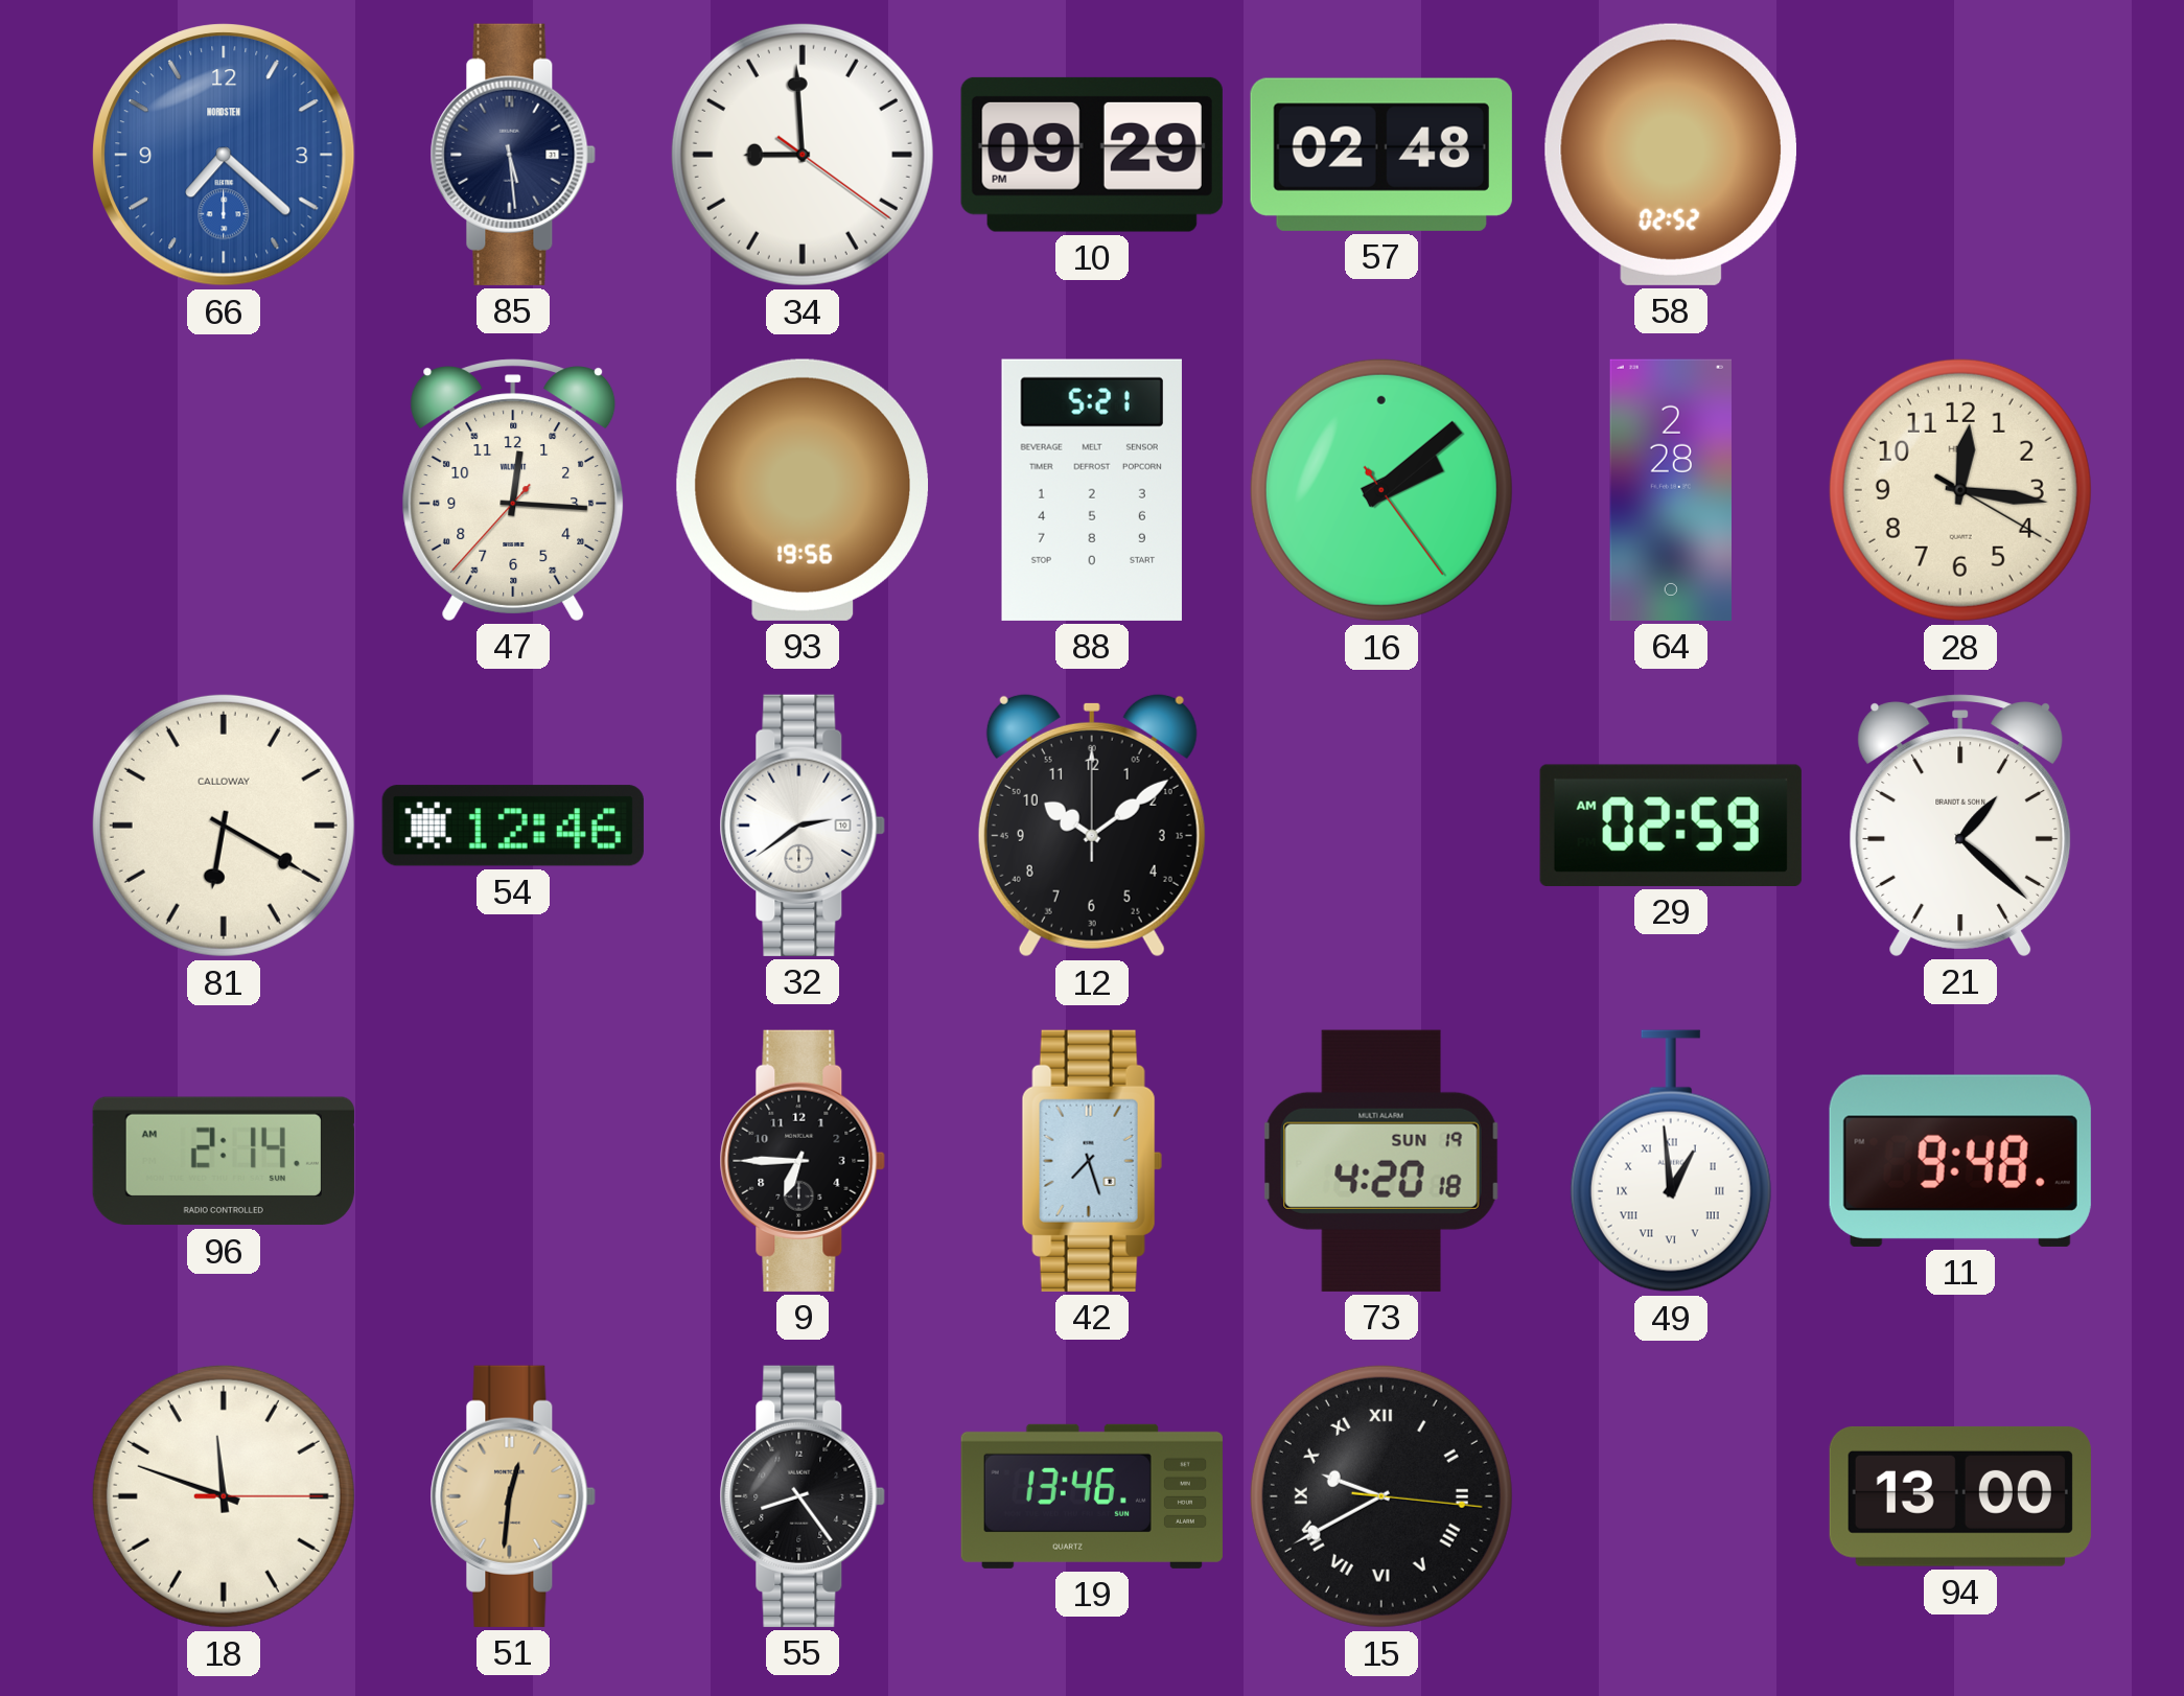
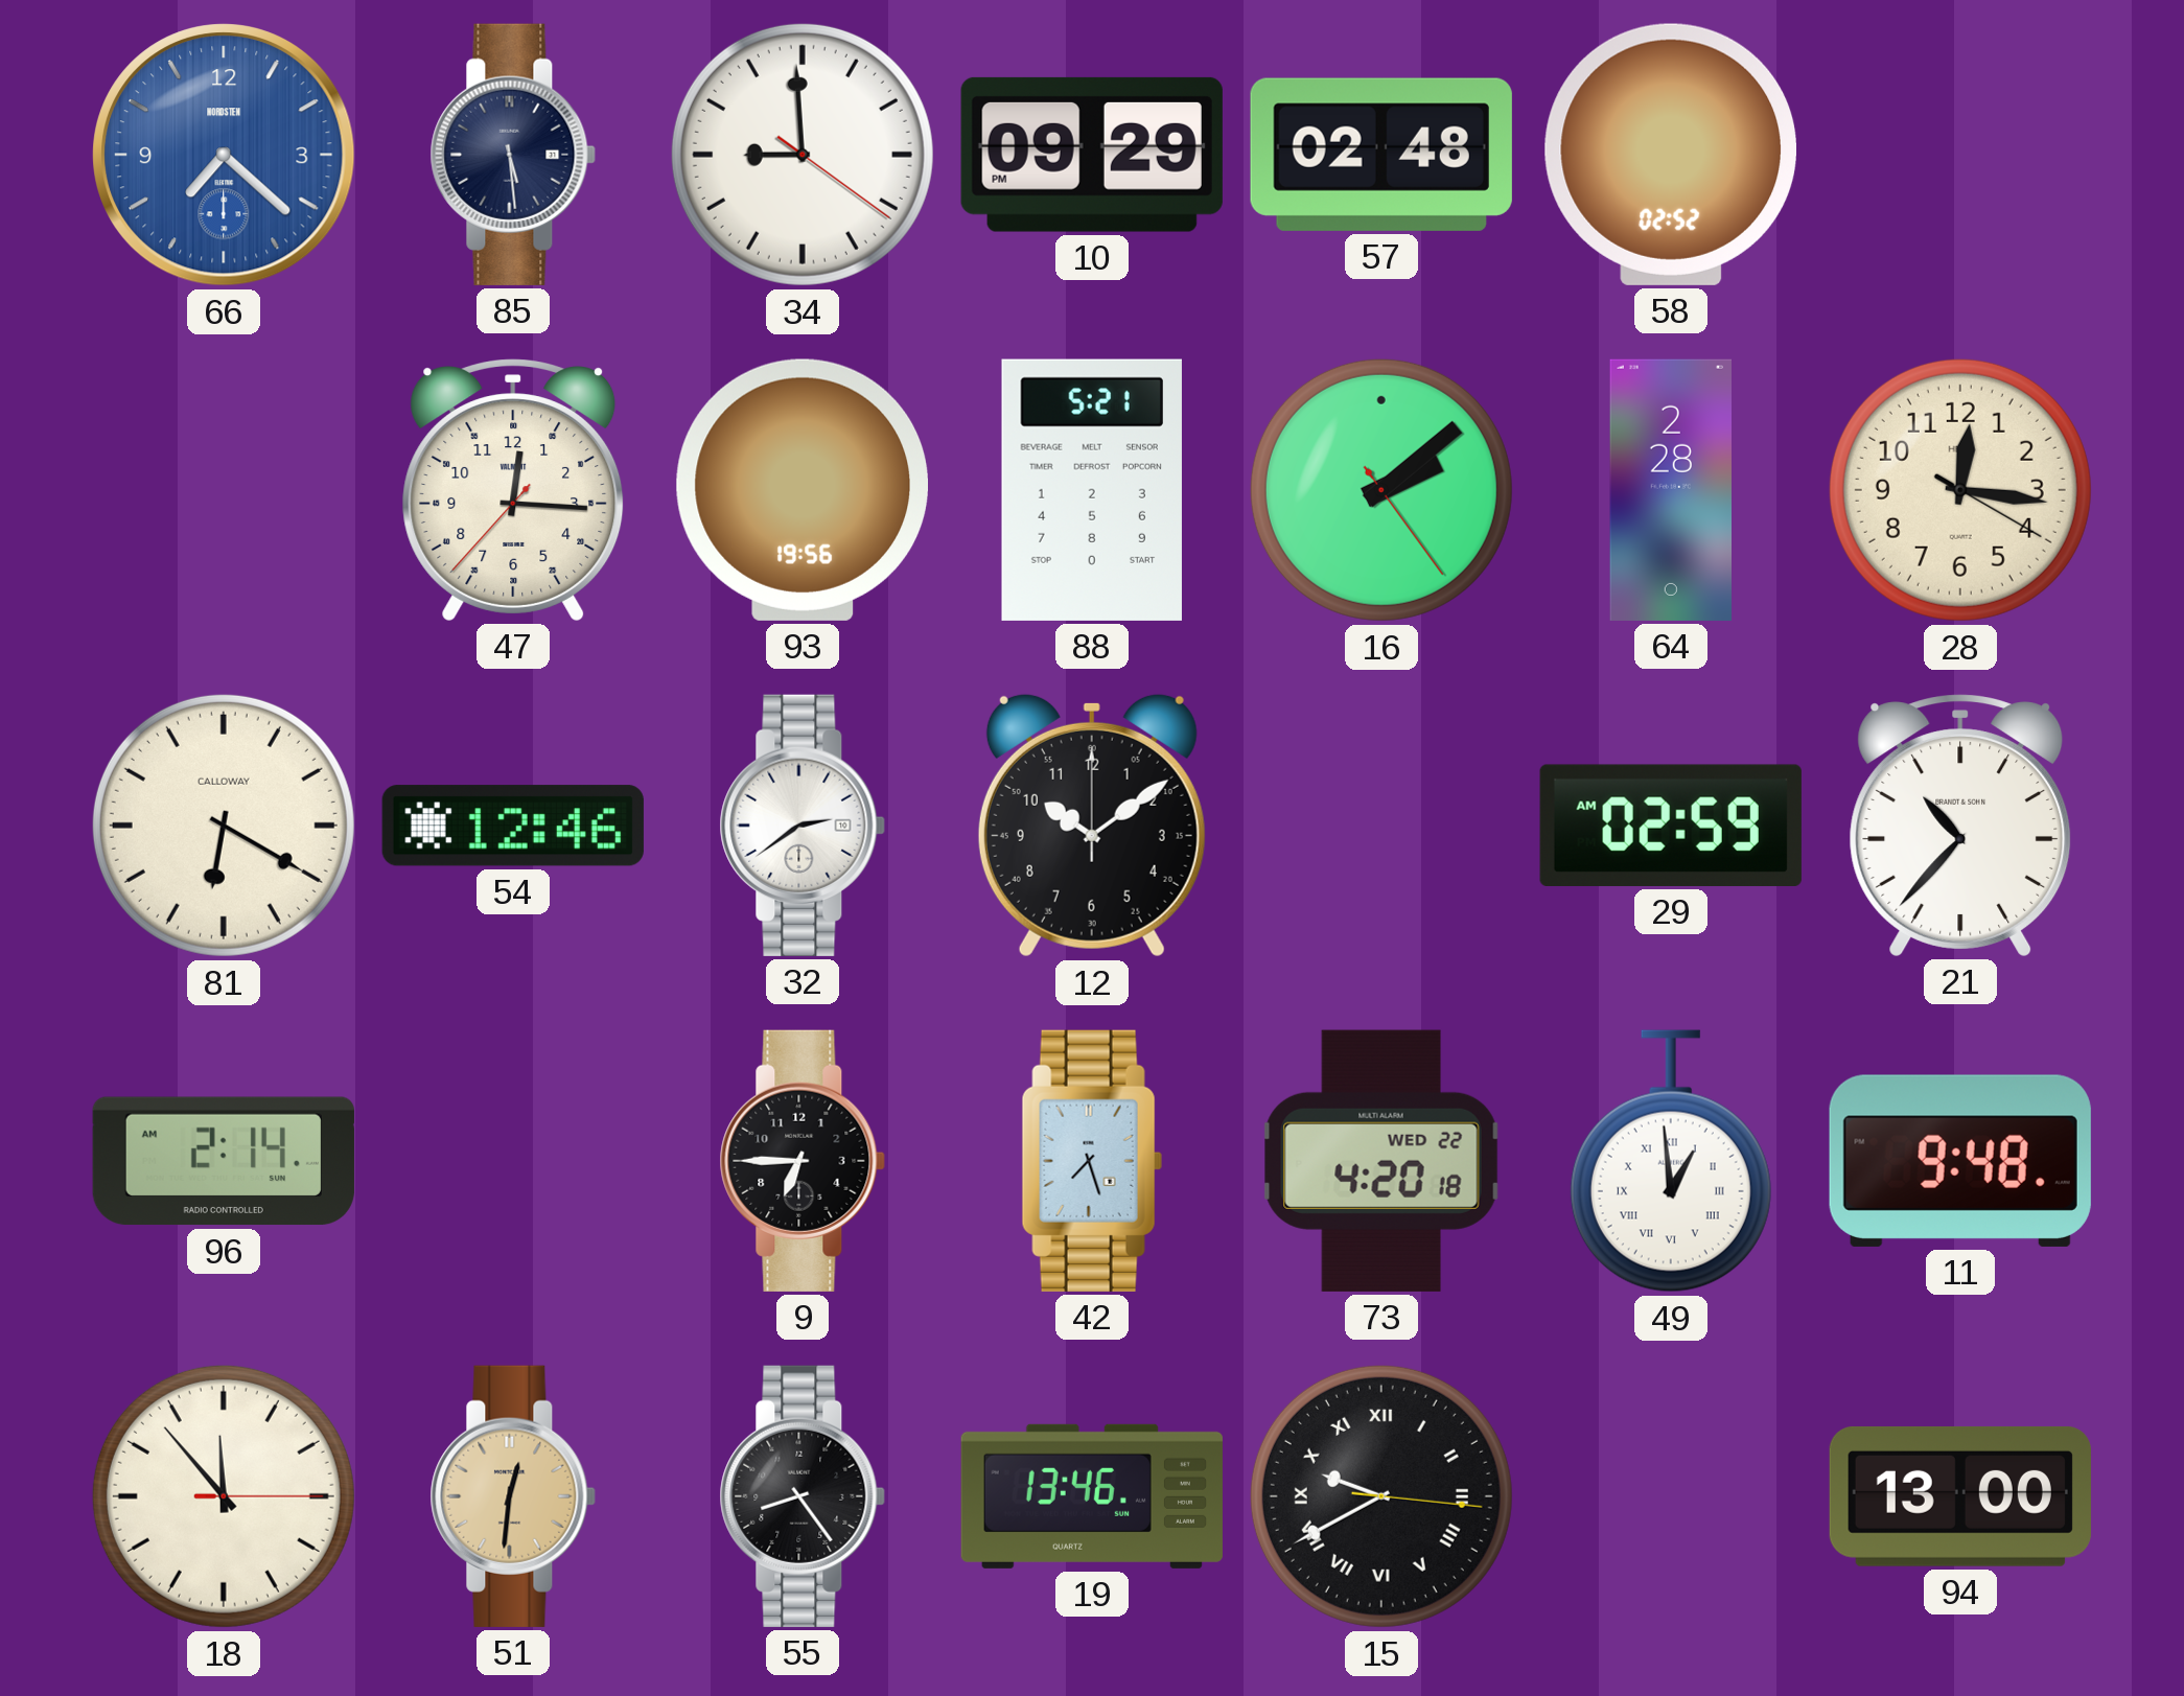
21: 1:22 -> 10:37 (1960, 826)
73 date: SUN 19 -> WED 22 (1381, 1161)
18: 11:48 -> 11:53 (224, 1496)
